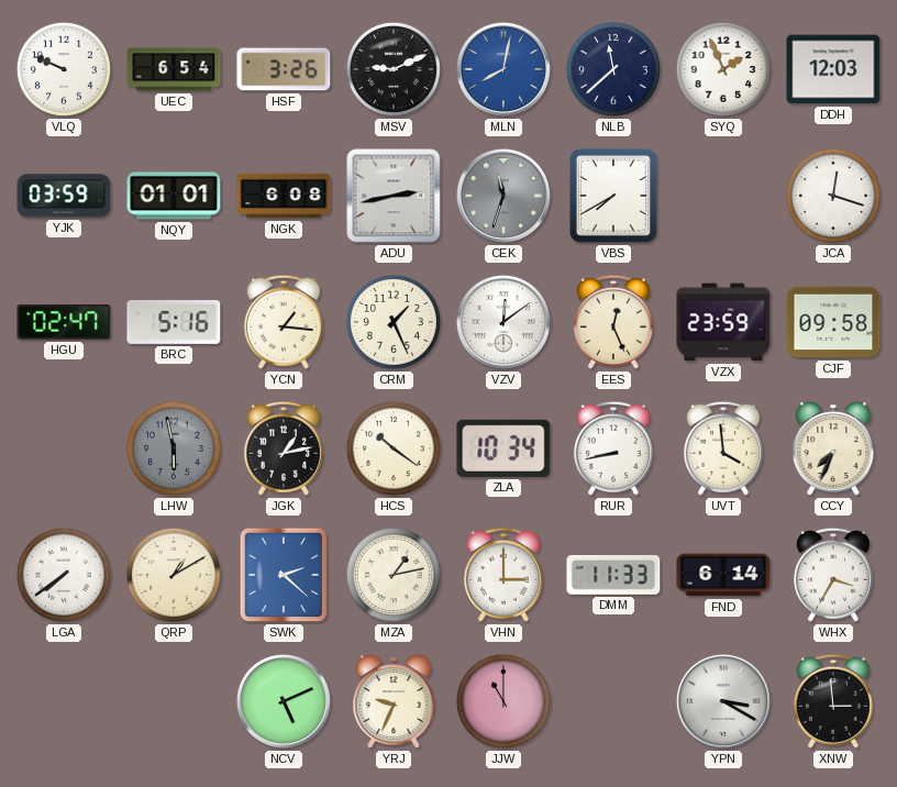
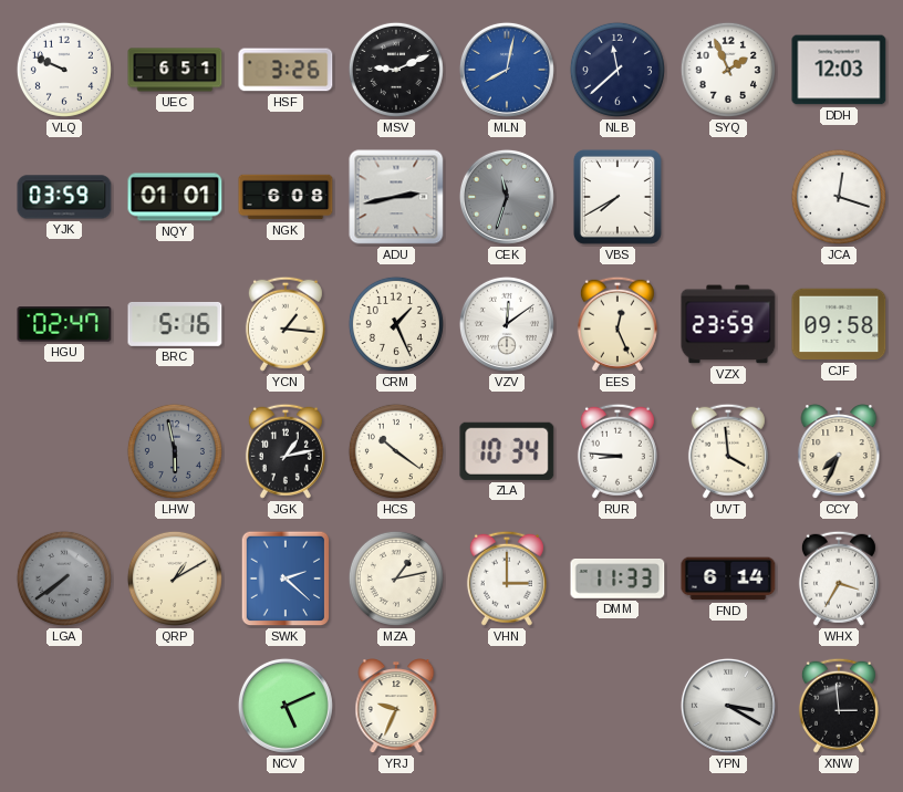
UEC: 6:54 -> 6:51 (175, 70)
RUR: 8:43 -> 8:46 (617, 451)
LGA dial: white -> grey (64, 579)
JJW: 11:00 -> none (503, 701)
